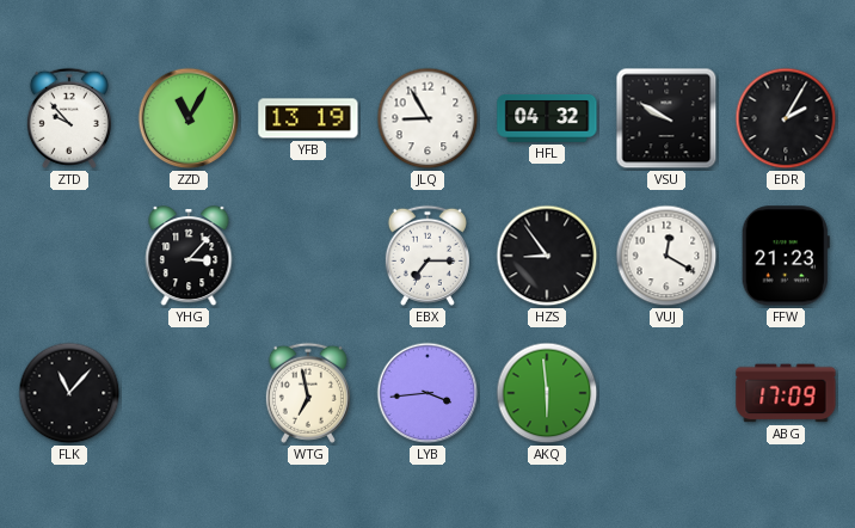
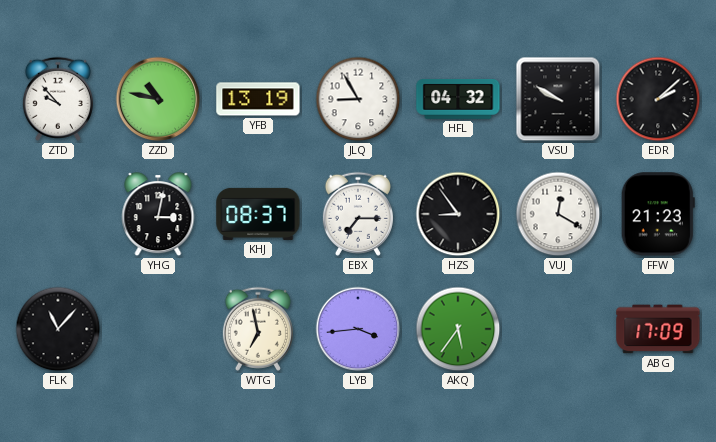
ZZD: 11:05 -> 10:47 (158, 99)
EDR: 2:05 -> 2:08 (658, 99)
YHG: 3:07 -> 3:02 (158, 215)
KHJ: none -> 08:37 (258, 214)
AKQ: 5:59 -> 5:36 (458, 329)
